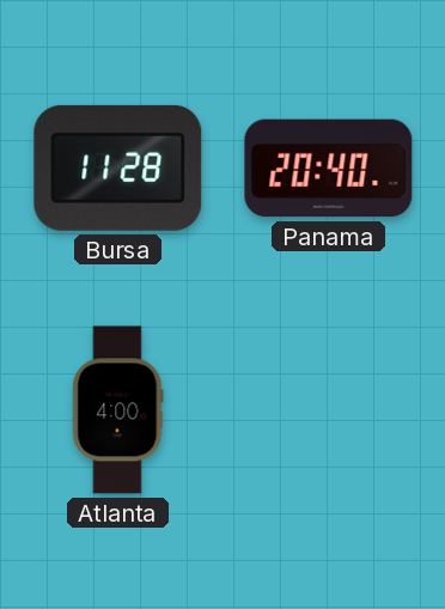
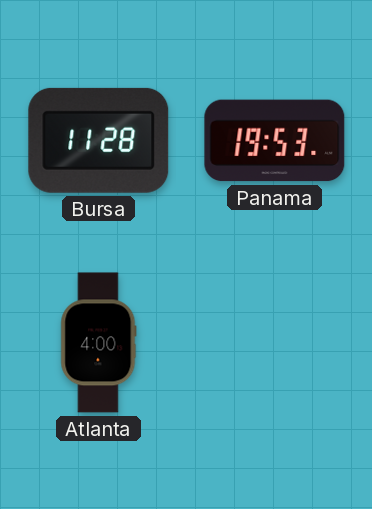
Panama: 20:40 -> 19:53 (275, 141)
